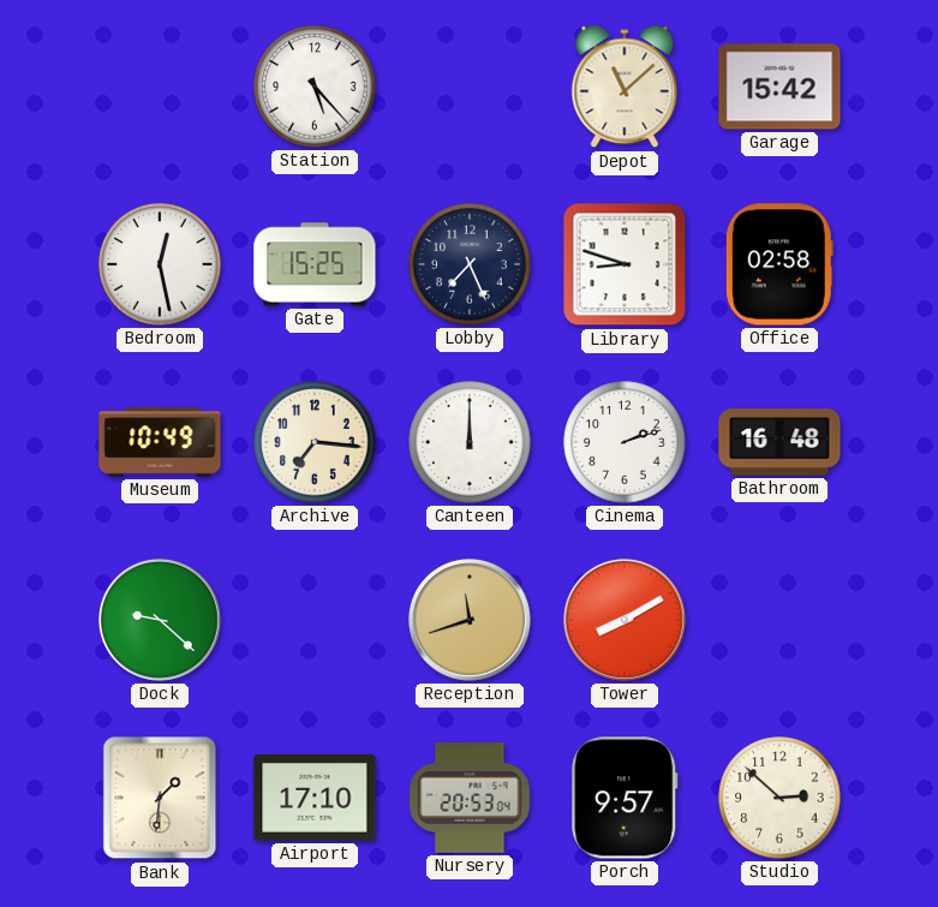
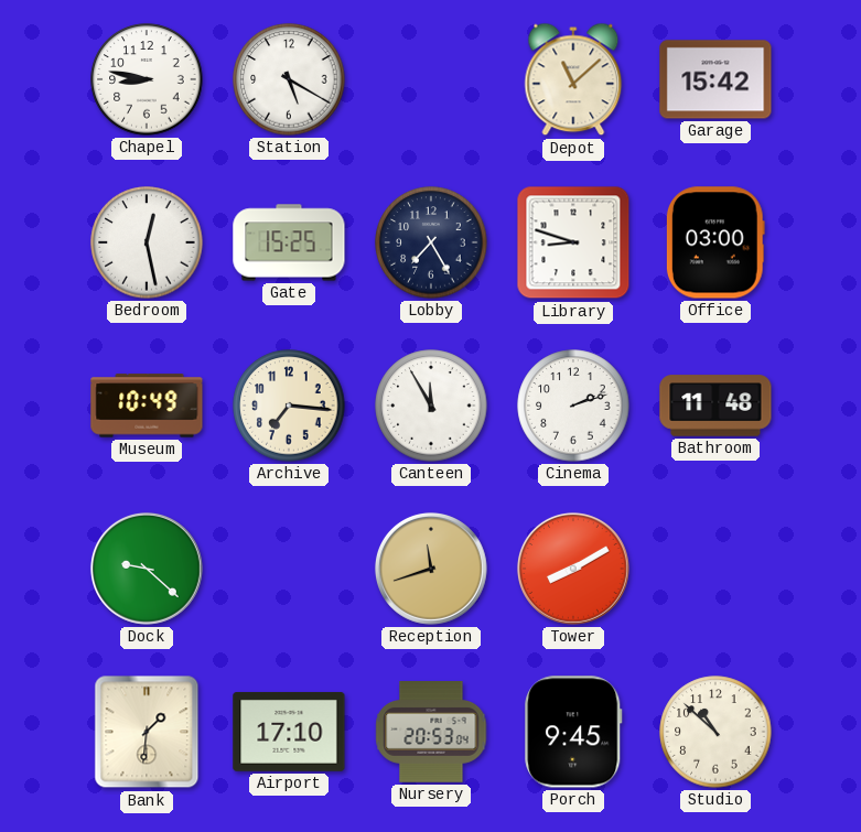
Chapel: none -> 8:47 (147, 79)
Station: 5:23 -> 5:20 (289, 79)
Lobby: 7:26 -> 7:25 (431, 242)
Office: 02:58 -> 03:00 (715, 242)
Canteen: 12:00 -> 11:55 (431, 406)
Bathroom: 16:48 -> 11:48 (715, 406)
Porch: 9:57 -> 9:45 (573, 732)
Studio: 2:52 -> 10:52 (715, 732)
